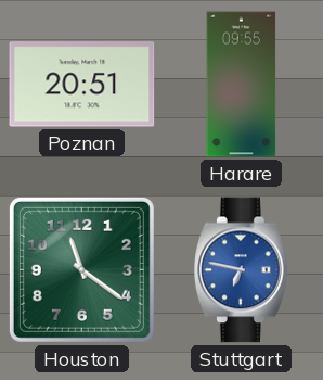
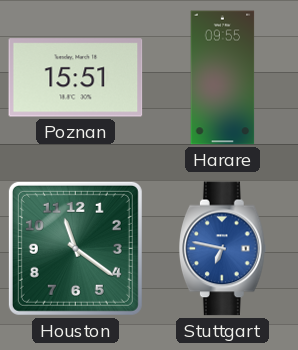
Poznan: 20:51 -> 15:51 (76, 78)
